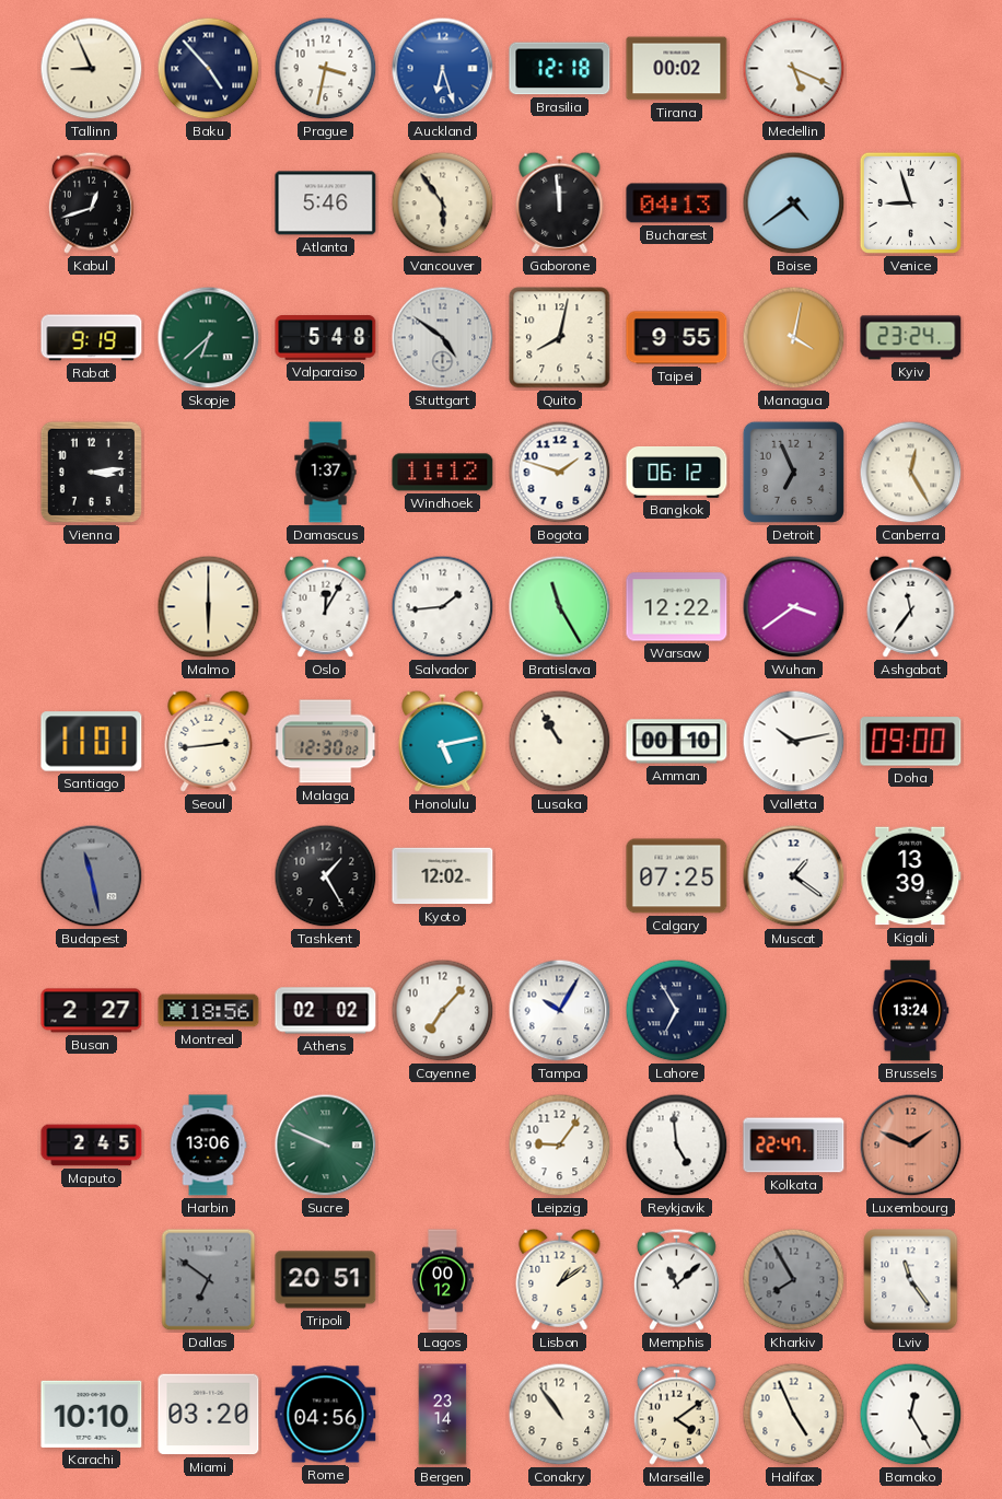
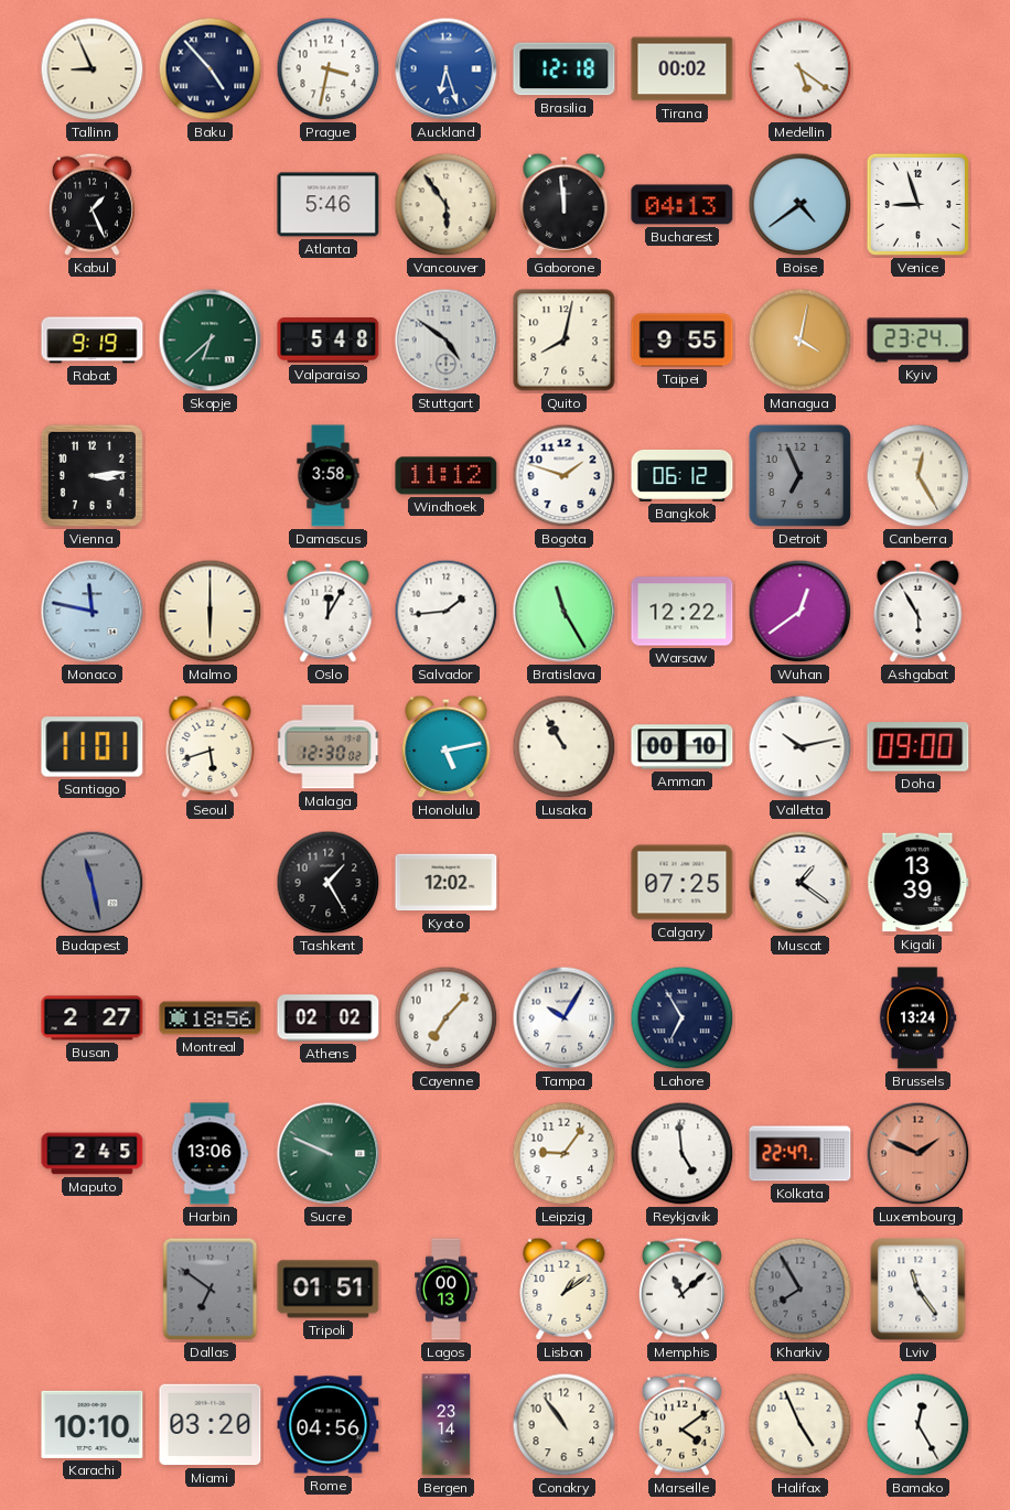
Medellin: 5:19 -> 5:21 (801, 69)
Kabul: 12:42 -> 1:26 (92, 204)
Damascus: 1:37 -> 3:58 (329, 476)
Monaco: none -> 11:47 (93, 612)
Wuhan: 3:39 -> 12:39 (801, 612)
Ashgabat: 11:36 -> 5:55 (918, 611)
Seoul: 2:44 -> 5:42 (211, 746)
Tripoli: 20:51 -> 01:51 (329, 1290)
Lagos: 00:12 -> 00:13 (447, 1290)
